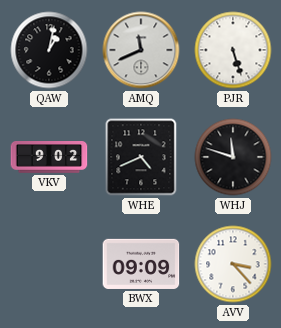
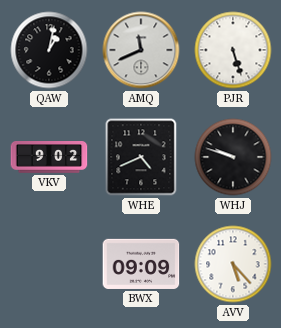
WHJ: 11:48 -> 9:48 (233, 157)
AVV: 3:23 -> 5:23 (233, 264)
